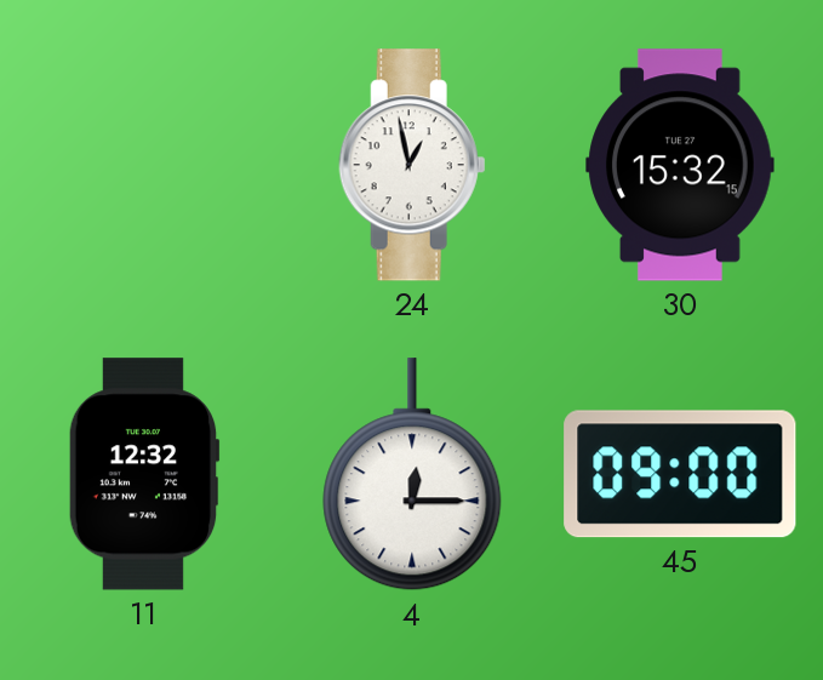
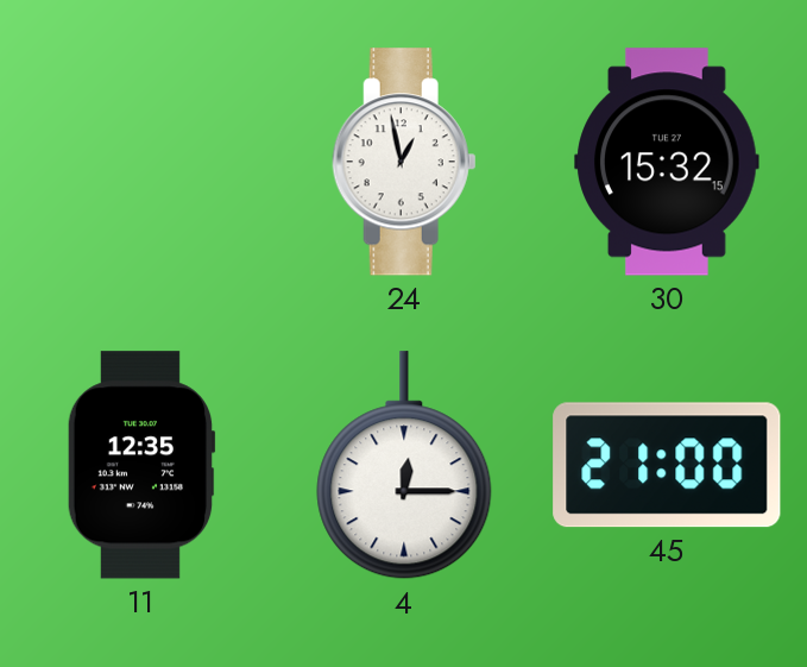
11: 12:32 -> 12:35 (141, 465)
45: 09:00 -> 21:00 (667, 465)
